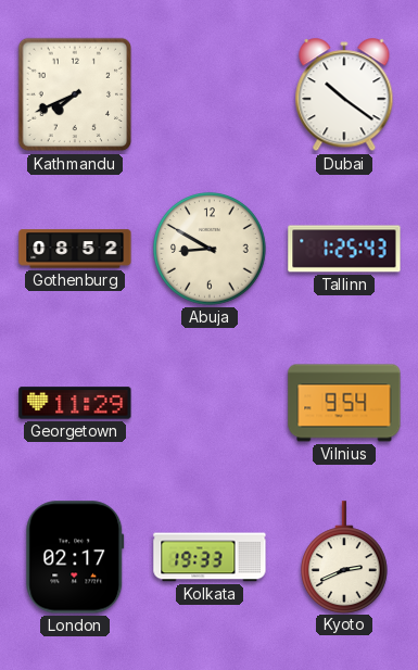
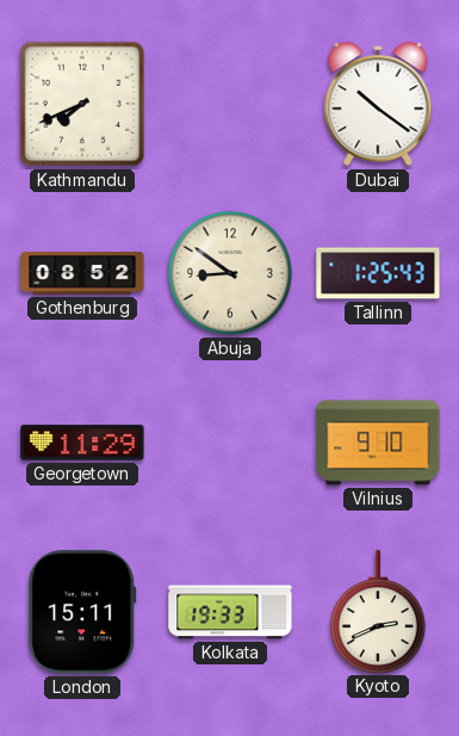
Abuja: 8:50 -> 8:51 (231, 274)
Vilnius: 9:54 -> 9:10 (378, 443)
London: 02:17 -> 15:11 (82, 612)
